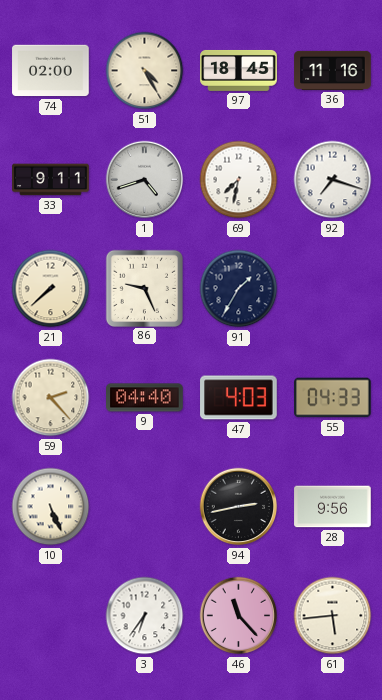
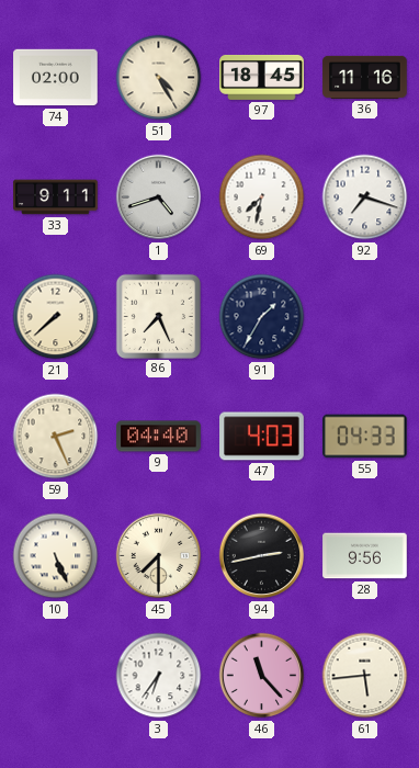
86: 9:26 -> 7:26 (158, 316)
59: 2:23 -> 2:26 (56, 437)
45: none -> 7:30 (159, 556)
